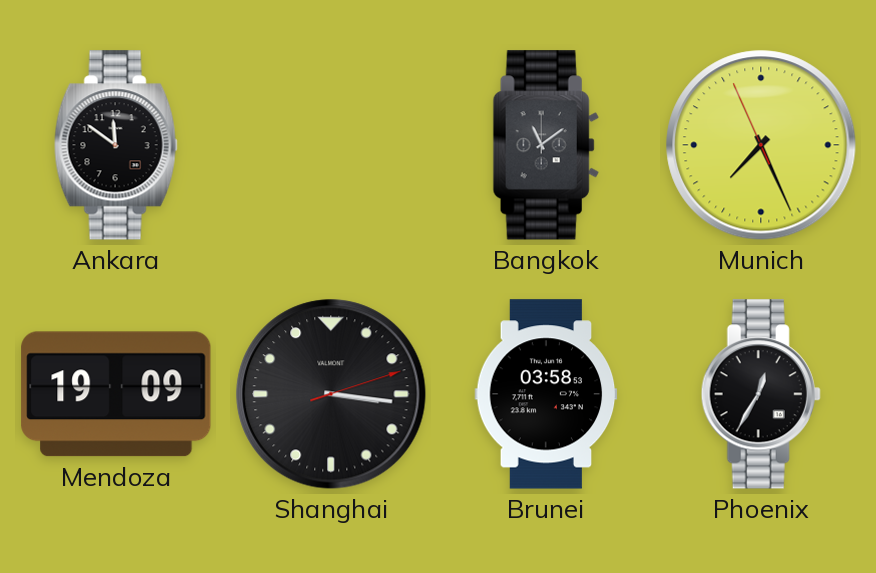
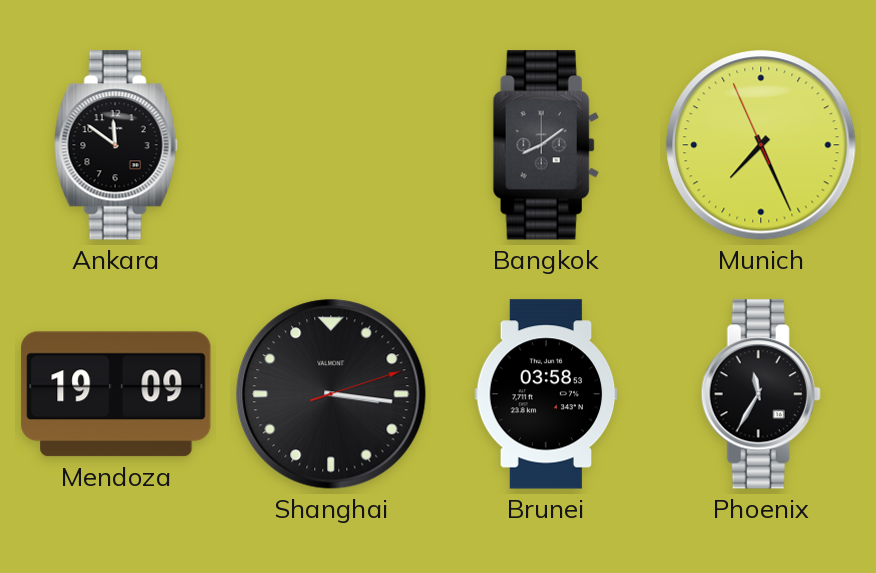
Bangkok: 11:09 -> 8:09 (546, 145)
Phoenix: 12:35 -> 11:35 (761, 394)
